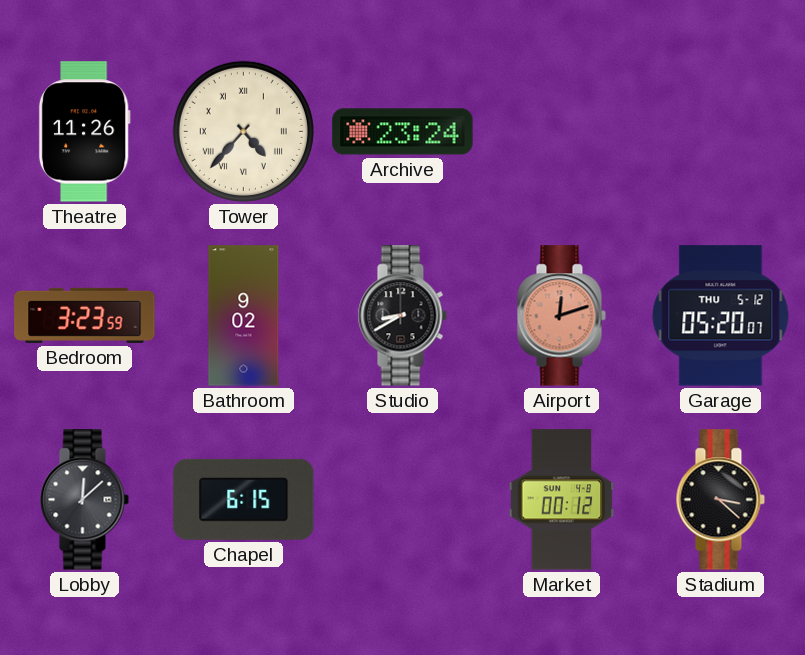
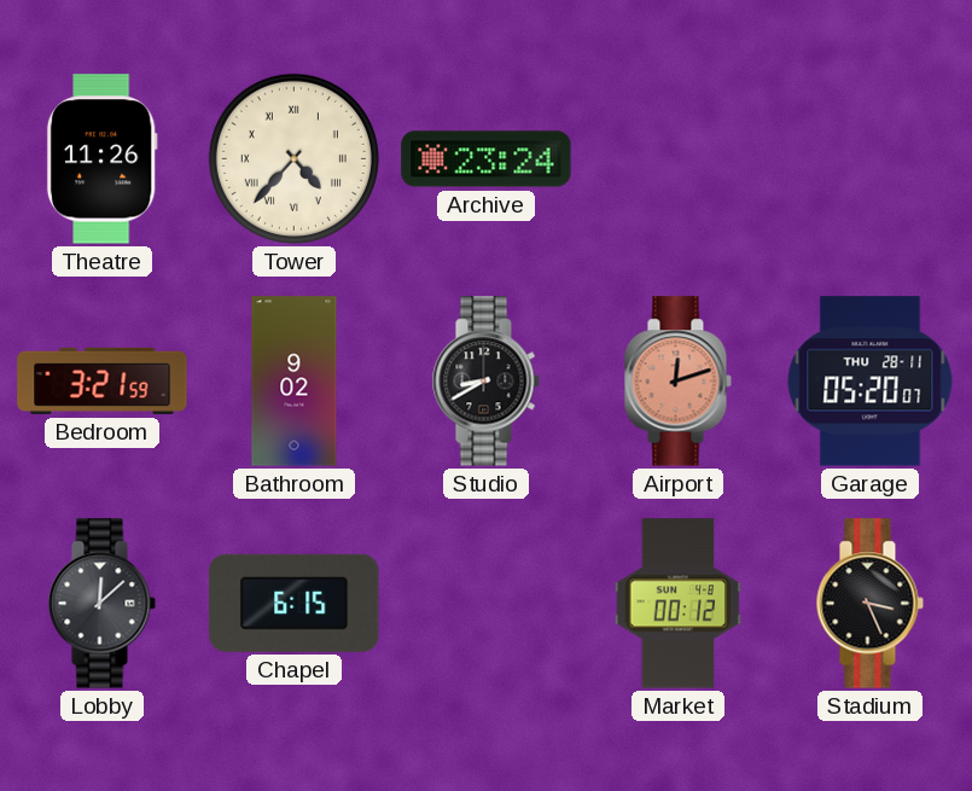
Bedroom: 3:23 -> 3:21 (103, 380)
Garage date: THU 5-12 -> THU 28-11 (871, 382)
Stadium: 3:22 -> 3:26 (869, 604)
